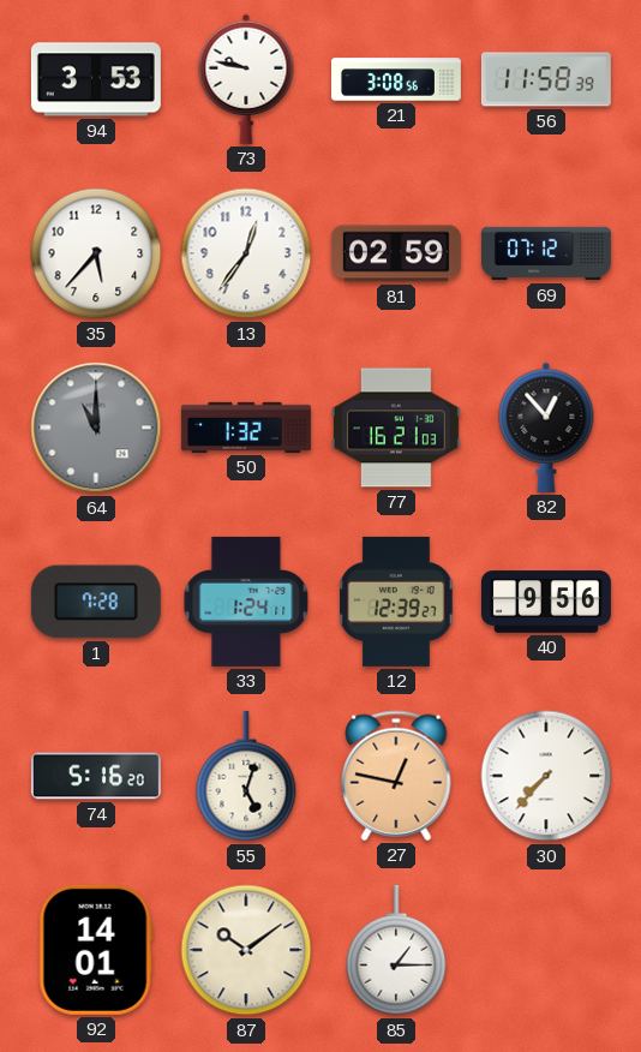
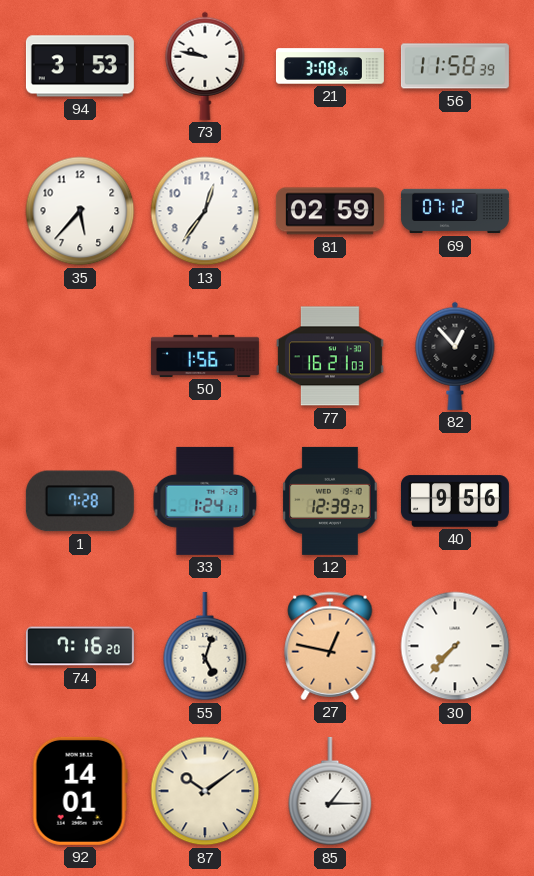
64: 11:00 -> none (96, 428)
50: 1:32 -> 1:56 (205, 356)
74: 5:16 -> 7:16 (80, 646)
